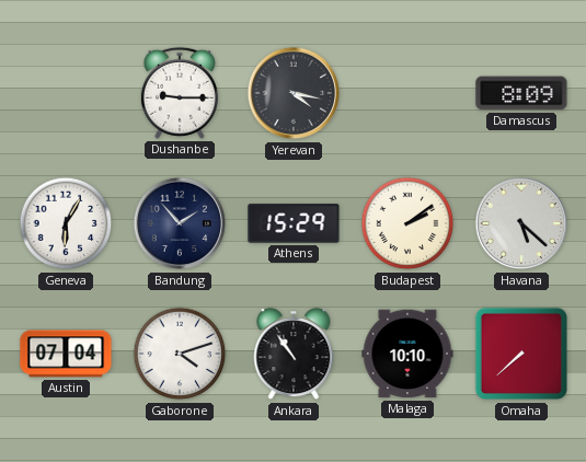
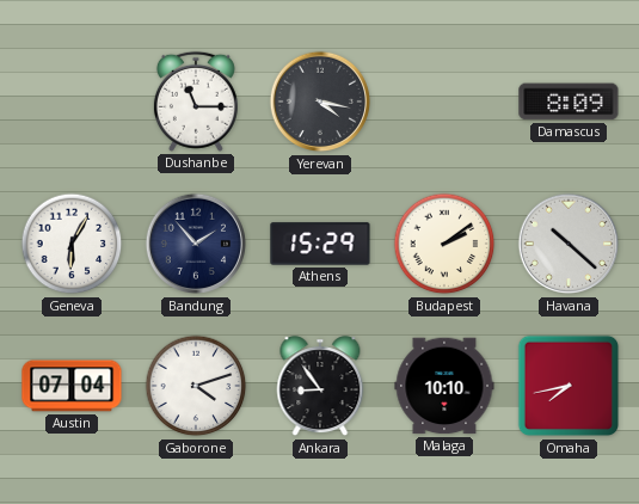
Dushanbe: 9:15 -> 11:15 (196, 102)
Havana: 5:22 -> 10:22 (569, 244)
Ankara: 10:54 -> 8:54 (320, 387)
Omaha: 7:38 -> 7:43 (569, 386)
